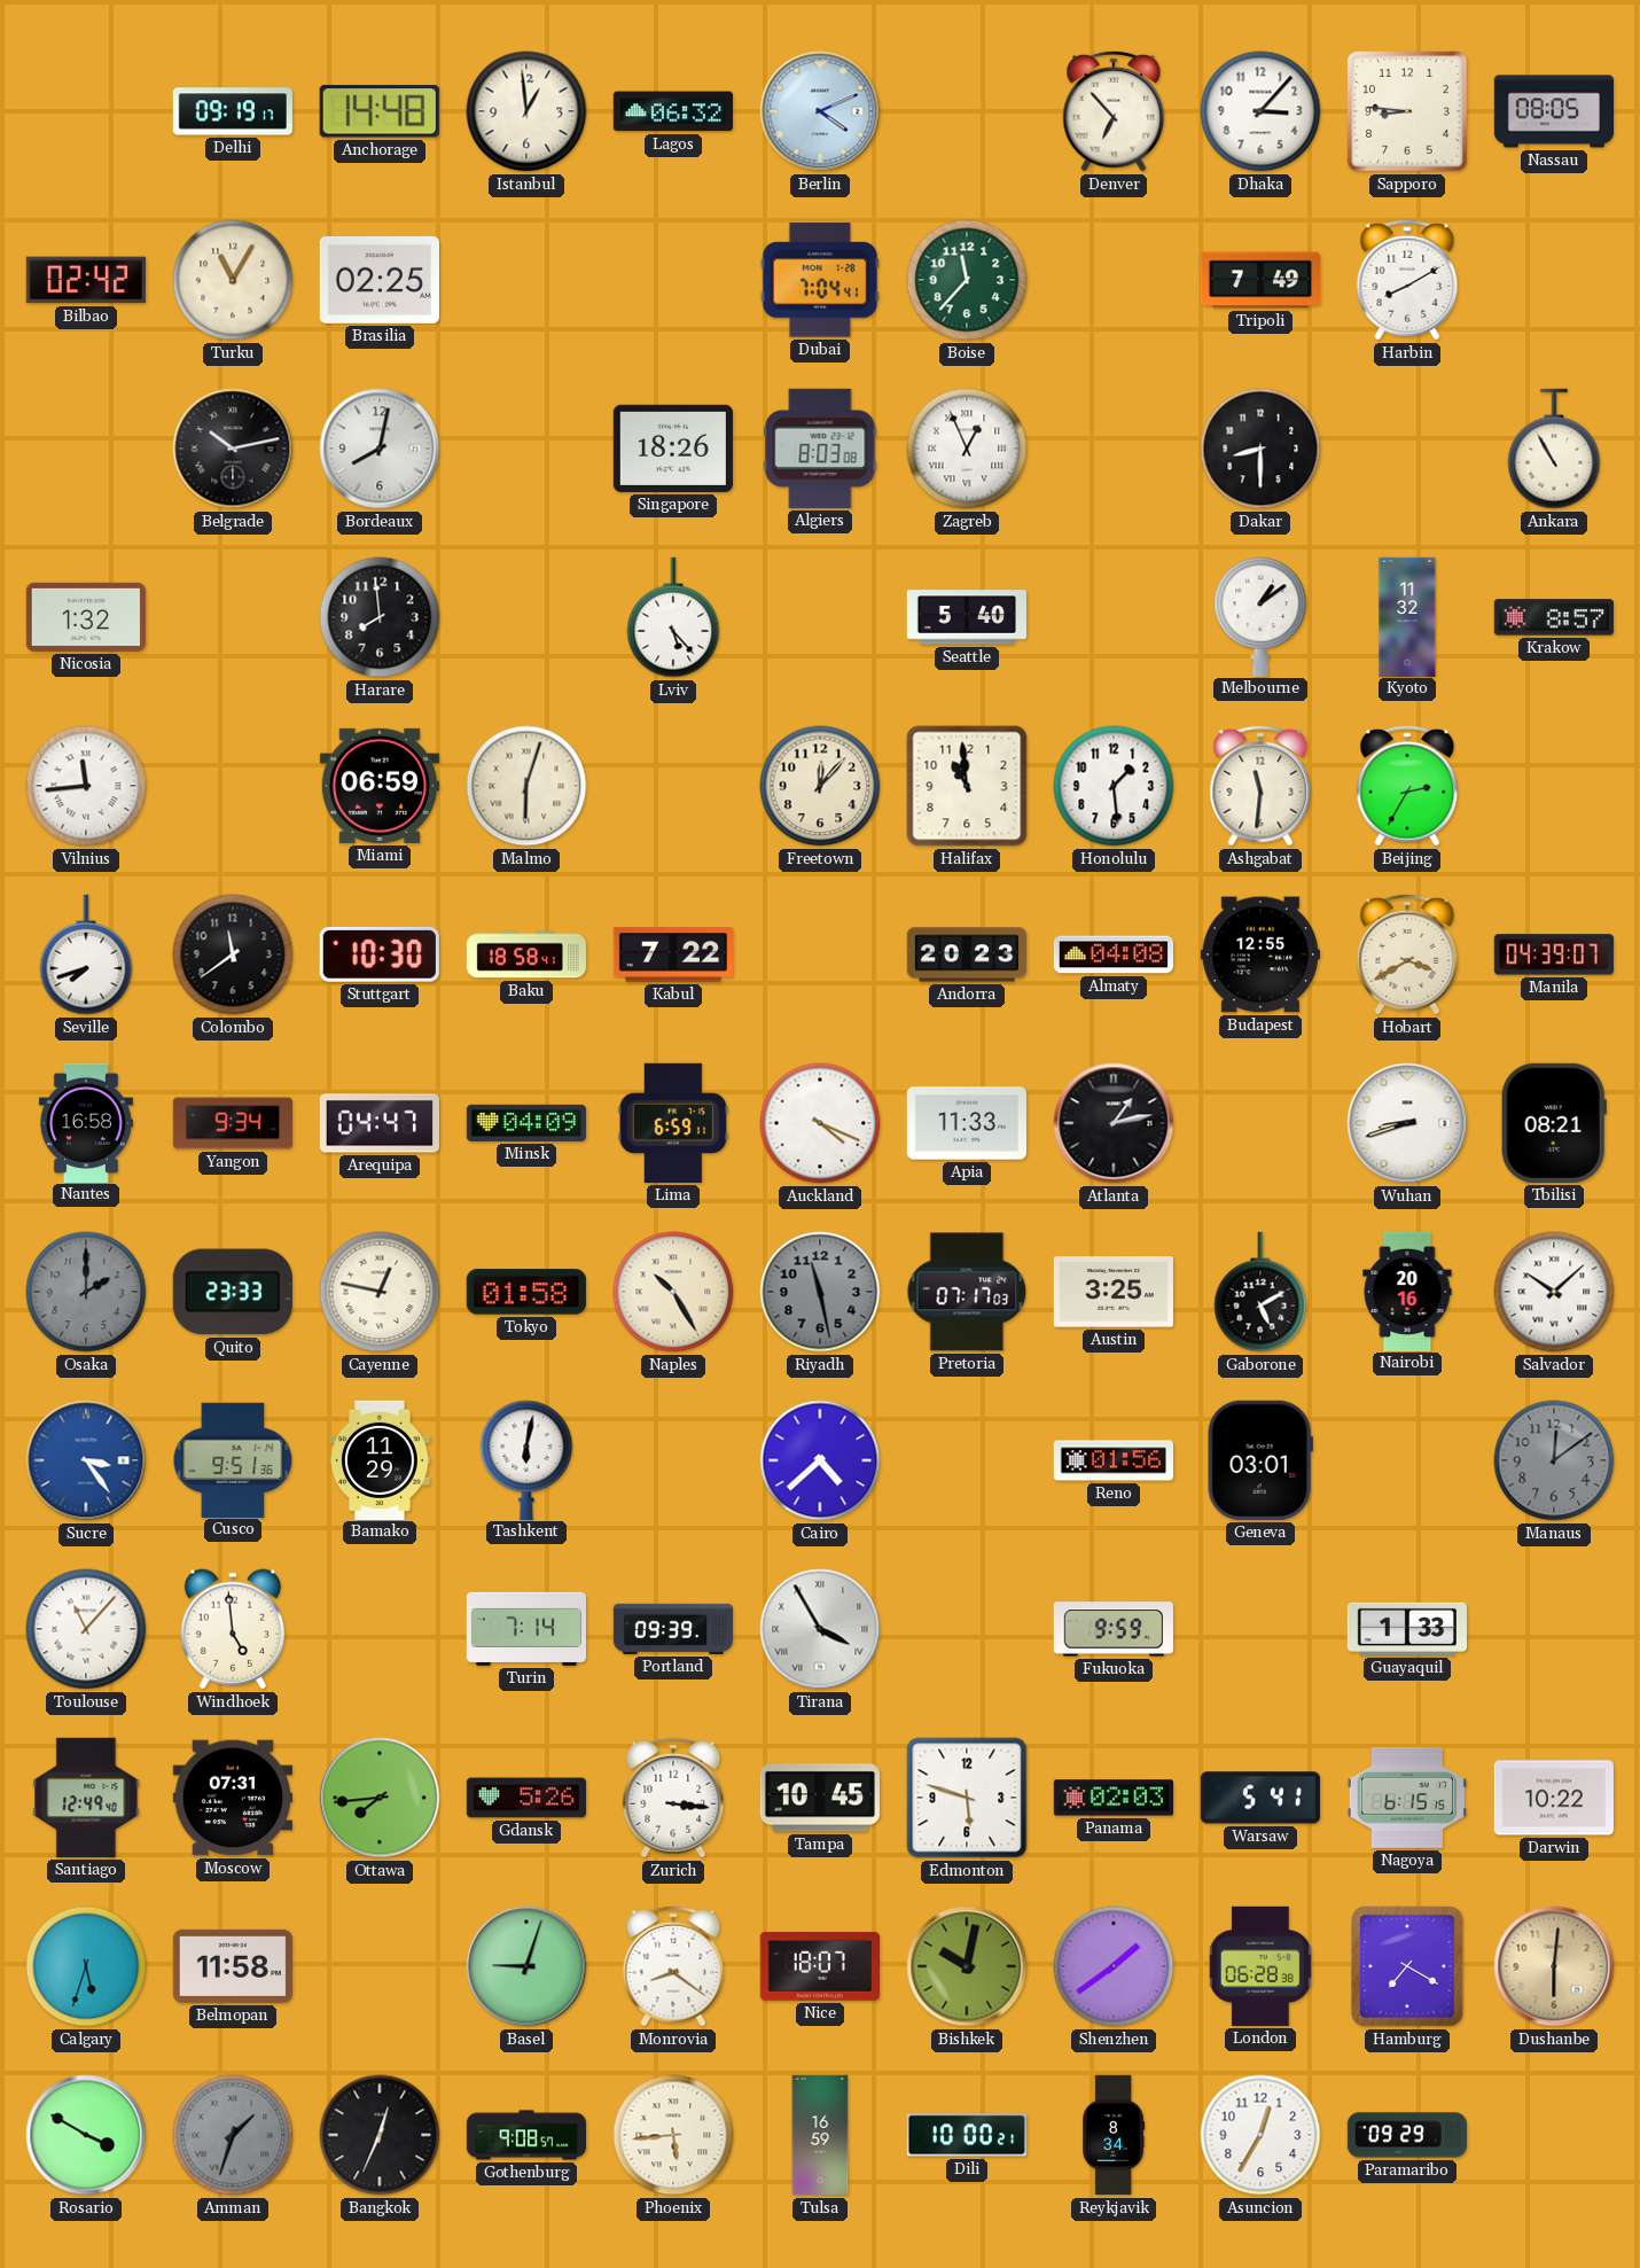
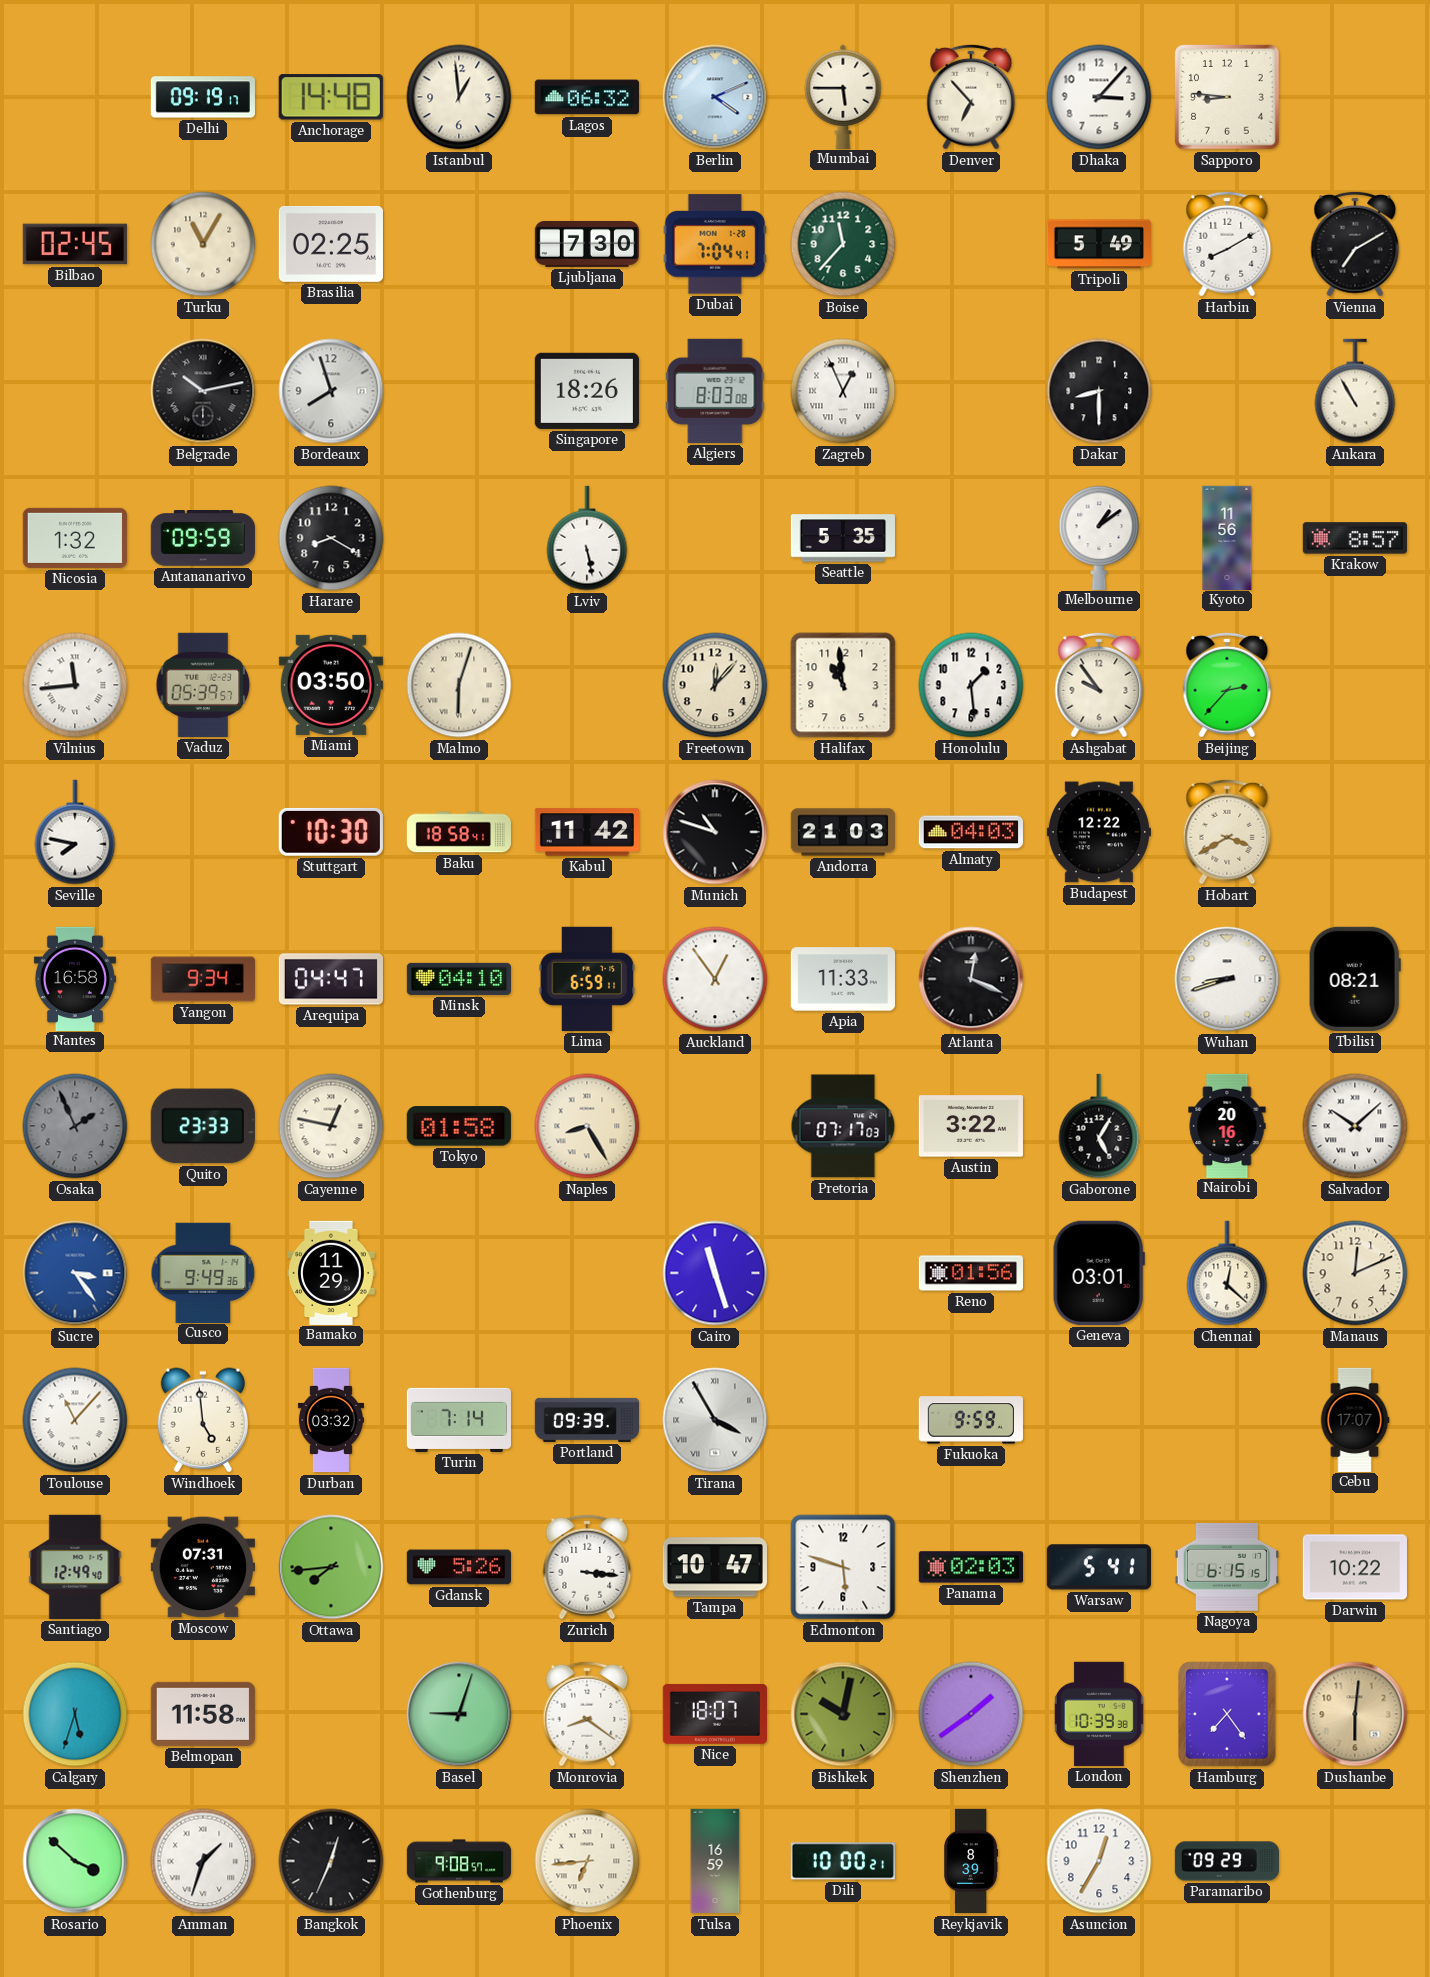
Mumbai: none -> 5:45 (843, 96)
Nassau: 08:05 -> none (1553, 111)
Bilbao: 02:42 -> 02:45 (75, 244)
Ljubljana: none -> 7:30 (586, 244)
Tripoli: 7:49 -> 5:49 (1098, 244)
Vienna: none -> 7:10 (1355, 244)
Bordeaux: 8:02 -> 7:57 (331, 391)
Antananarivo: none -> 09:59 (203, 539)
Harare: 7:59 -> 8:20 (331, 538)
Lviv: 5:23 -> 5:28 (587, 538)
Seattle: 5:40 -> 5:35 (842, 538)
Kyoto: 11:32 -> 11:56 (1227, 537)
Vaduz: none -> 05:39 (203, 685)
Miami: 06:59 -> 03:50 (331, 685)
Ashgabat: 11:31 -> 9:54 (1099, 685)
Beijing: 2:35 -> 2:37 (1227, 685)
Seville: 7:42 -> 7:47 (75, 832)
Colombo: 11:39 -> none (233, 954)
Kabul: 7:22 -> 11:42 (586, 832)
Munich: none -> 10:48 (715, 832)
Andorra: 20:23 -> 21:03 (842, 832)
Almaty: 04:08 -> 04:03 (970, 832)
Budapest: 12:55 -> 12:22 (1098, 832)
Manila: 04:39 -> none (1553, 954)
Minsk: 04:09 -> 04:10 (458, 979)
Auckland: 4:19 -> 12:54 (715, 979)
Atlanta: 1:13 -> 12:19 (971, 979)
Osaka: 2:00 -> 1:56 (75, 1126)
Naples: 10:25 -> 8:25 (587, 1126)
Riyadh: 11:28 -> none (820, 1292)
Austin: 3:25 -> 3:22 (971, 1126)
Gaborone: 5:10 -> 5:05 (1099, 1126)
Cusco: 9:51 -> 9:49 (203, 1272)
Tashkent: 6:02 -> none (526, 1459)
Cairo: 4:38 -> 11:27 (715, 1273)
Chennai: none -> 12:22 (1227, 1273)
Manaus: 12:09 -> 12:11 (1355, 1273)
Manaus dial: grey -> cream (1355, 1273)
Durban: none -> 03:32 (331, 1420)
Guayaquil: 1:33 -> none (1406, 1629)
Cebu: none -> 17:07 (1355, 1419)
Tampa: 10:45 -> 10:47 (715, 1567)
London: 06:28 -> 10:39 (1099, 1714)
Hamburg: 7:20 -> 7:24 (1227, 1714)
Rosario: 3:50 -> 3:52 (75, 1861)
Amman dial: grey -> white (203, 1861)
Phoenix: 5:44 -> 6:44 (587, 1861)
Reykjavik: 8:34 -> 8:39 (971, 1861)
